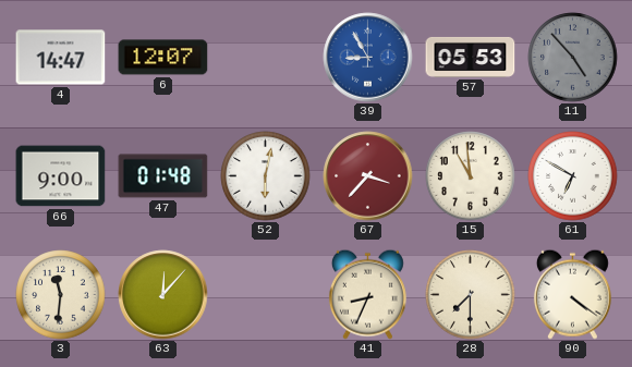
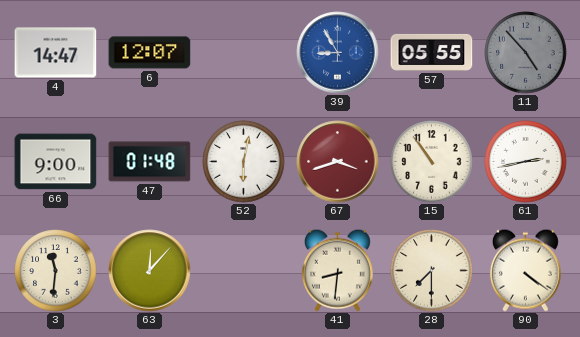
57: 05:53 -> 05:55 (432, 52)
67: 3:37 -> 3:42 (338, 162)
15: 10:59 -> 10:54 (432, 162)
61: 6:50 -> 2:43 (526, 162)
41: 8:34 -> 8:31 (337, 270)
